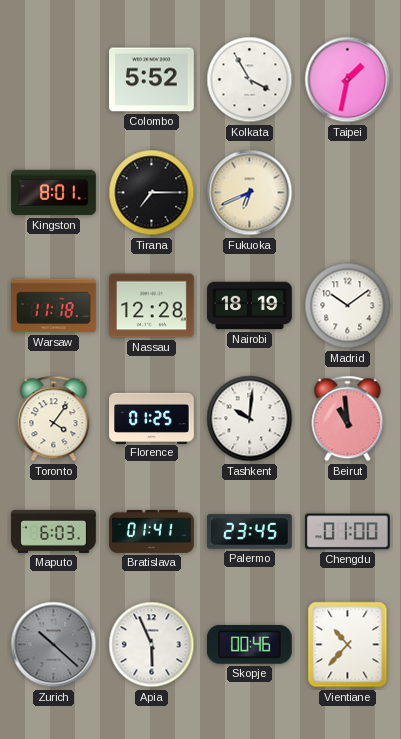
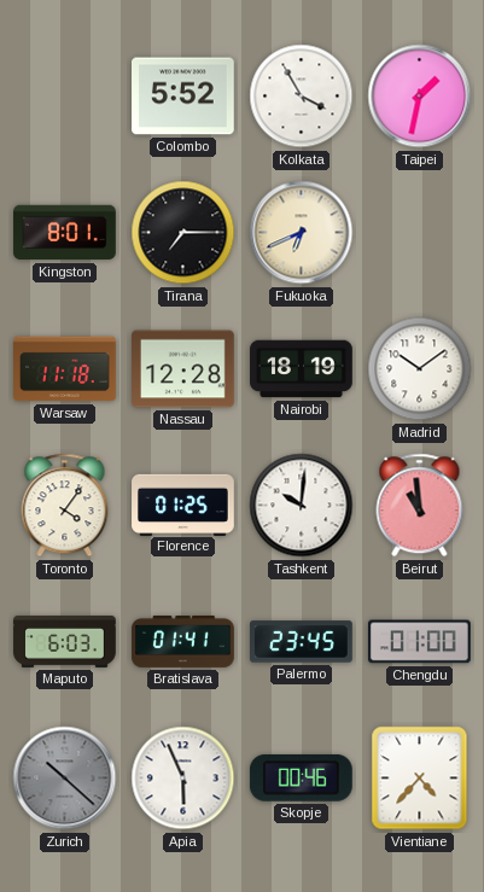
Vientiane: 10:37 -> 4:37 (420, 779)
